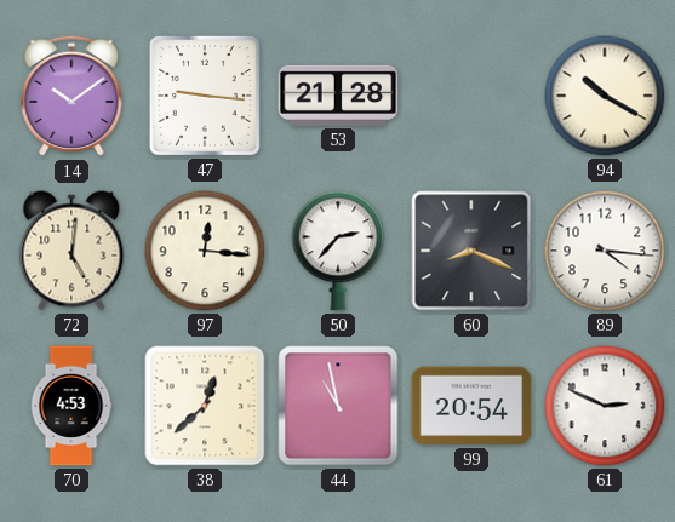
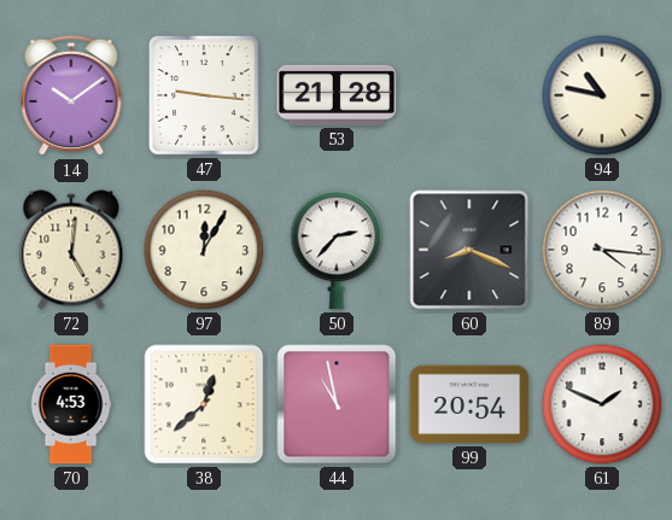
94: 10:20 -> 10:47 (602, 95)
97: 12:16 -> 12:05 (204, 250)
61: 2:49 -> 1:49 (602, 404)
